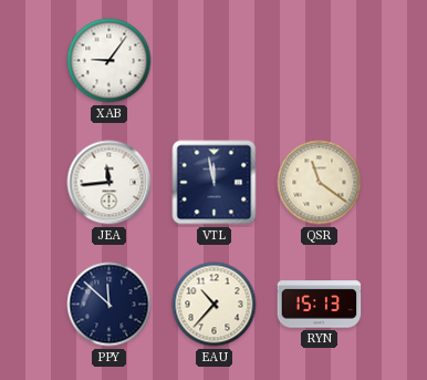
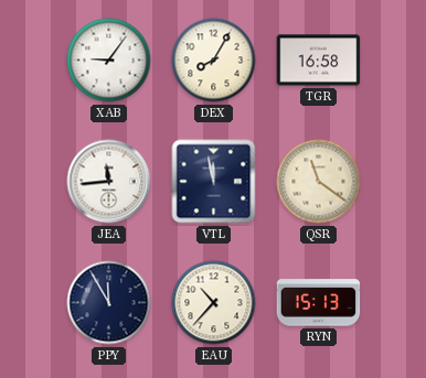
DEX: none -> 8:05 (214, 61)
TGR: none -> 16:58 (319, 61)
PPY: 11:52 -> 11:55 (109, 303)
